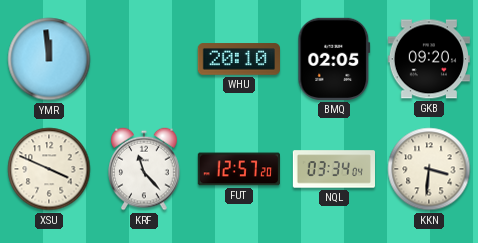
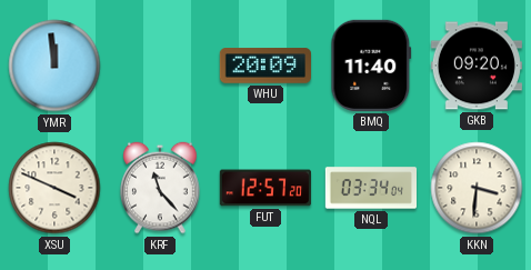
WHU: 20:10 -> 20:09 (264, 66)
BMQ: 02:05 -> 11:40 (371, 66)
